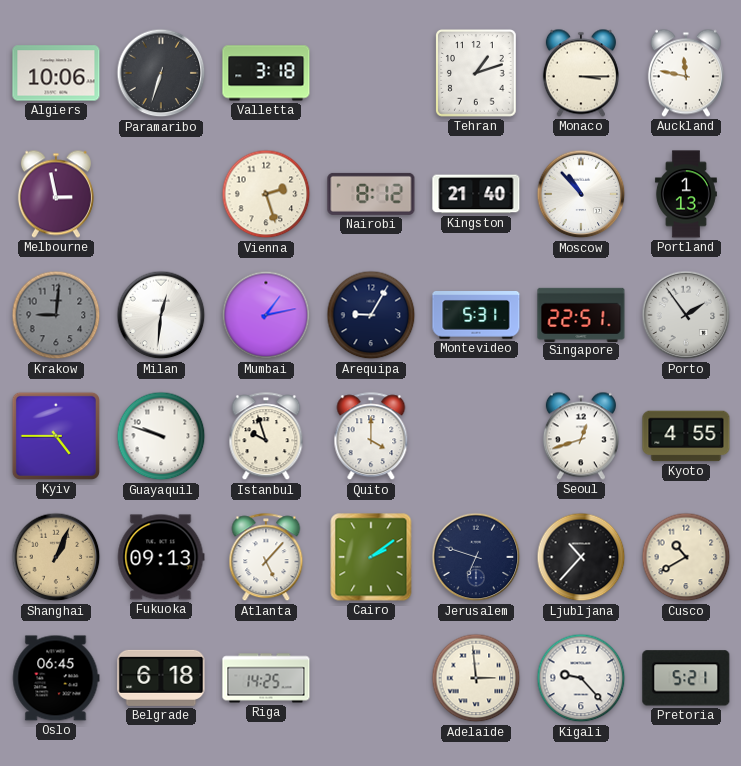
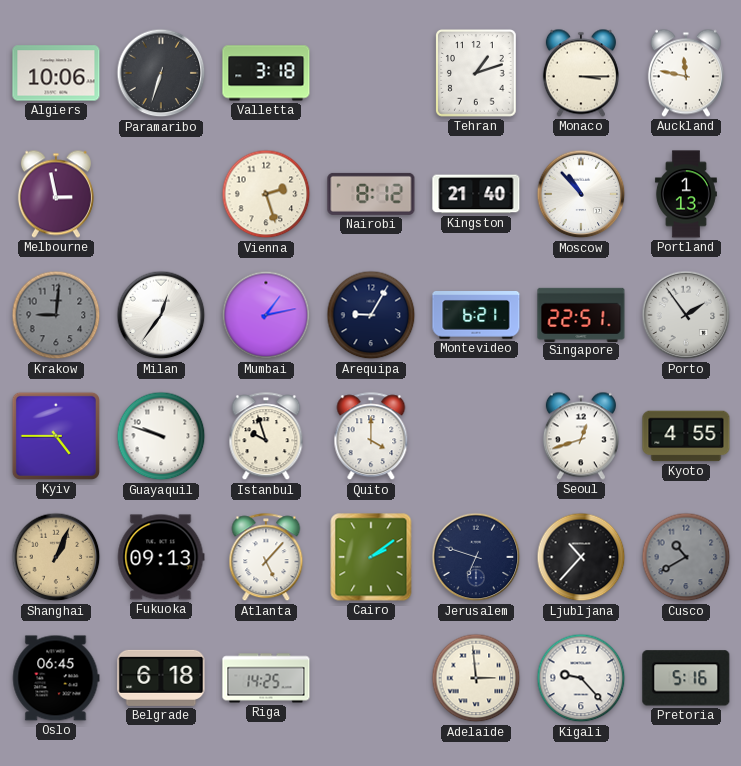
Milan: 12:31 -> 12:36 (161, 315)
Montevideo: 5:31 -> 6:21 (476, 316)
Cusco dial: cream -> grey (686, 557)
Pretoria: 5:21 -> 5:16 (686, 678)
